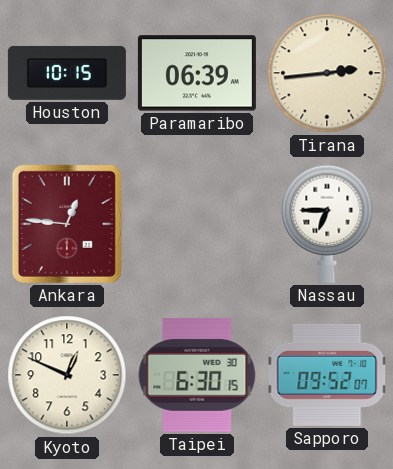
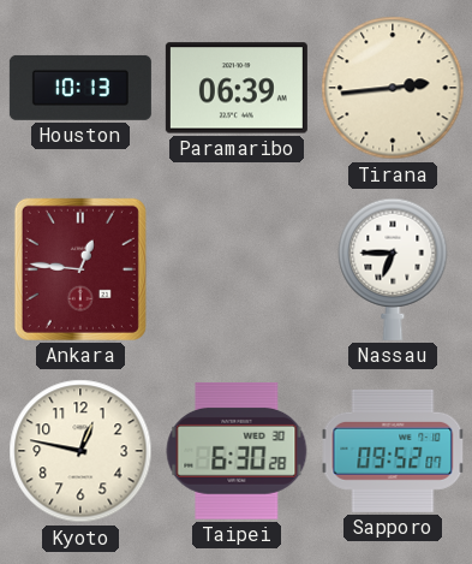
Houston: 10:15 -> 10:13 (80, 88)
Kyoto: 12:49 -> 12:47 (80, 451)
Taipei: 6:30:15 -> 6:30:28 (237, 451)
